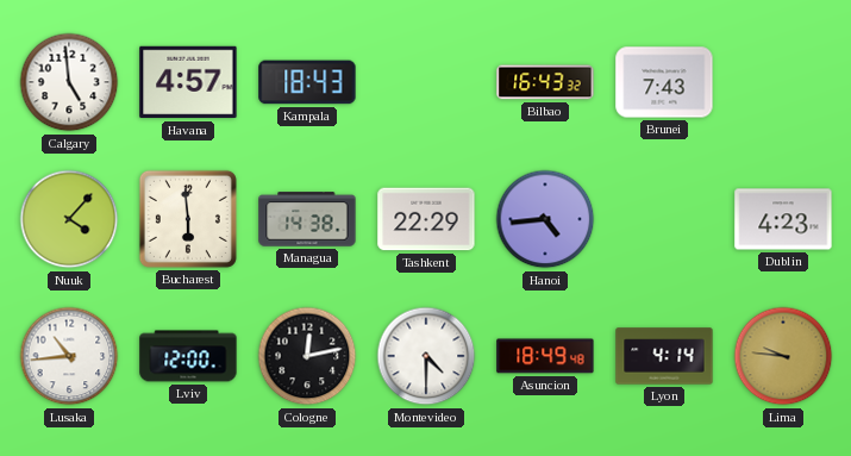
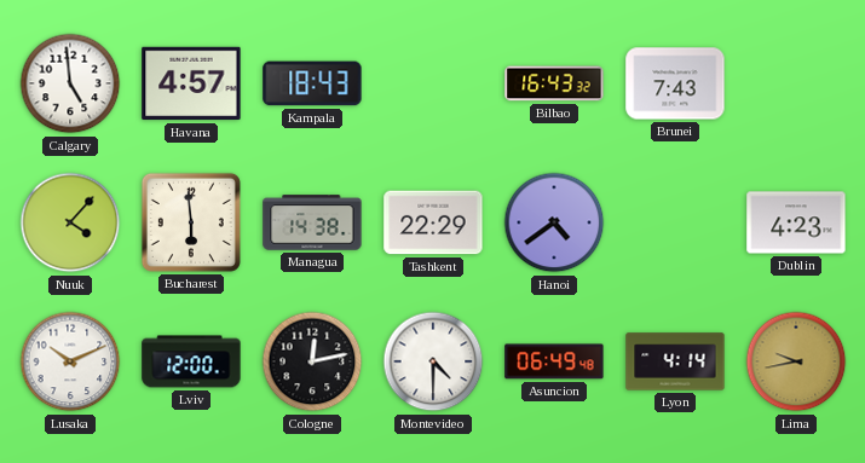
Hanoi: 4:44 -> 4:39 (554, 222)
Lusaka: 10:44 -> 10:11 (70, 361)
Asuncion: 18:49 -> 06:49 (554, 361)
Lima: 9:46 -> 9:43 (796, 361)
